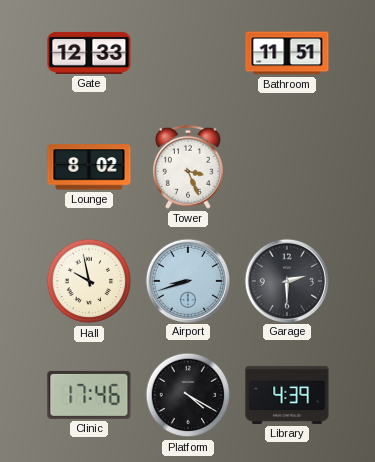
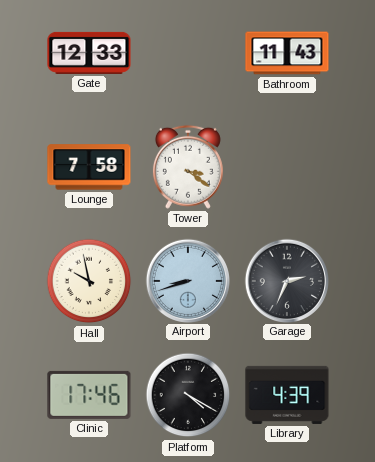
Bathroom: 11:51 -> 11:43 (287, 53)
Lounge: 8:02 -> 7:58 (89, 167)
Tower: 3:26 -> 3:21 (188, 167)
Garage: 2:30 -> 2:34 (286, 280)
